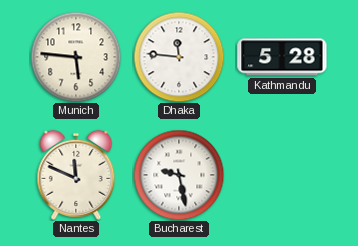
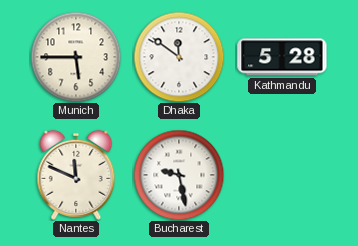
Munich: 5:46 -> 5:45 (76, 57)
Dhaka: 11:46 -> 11:51 (179, 57)
